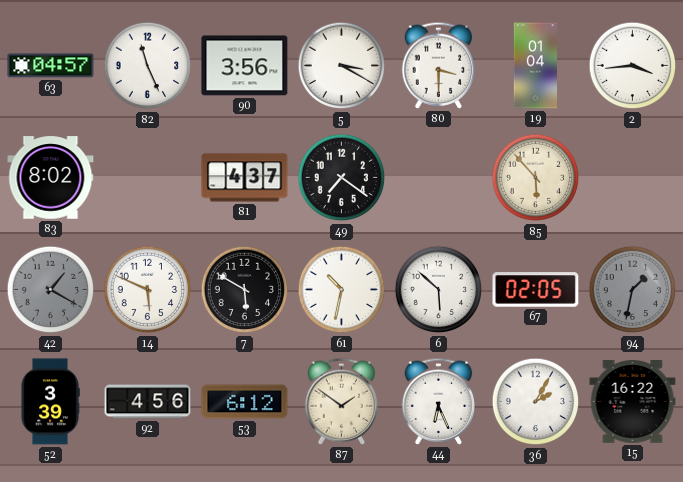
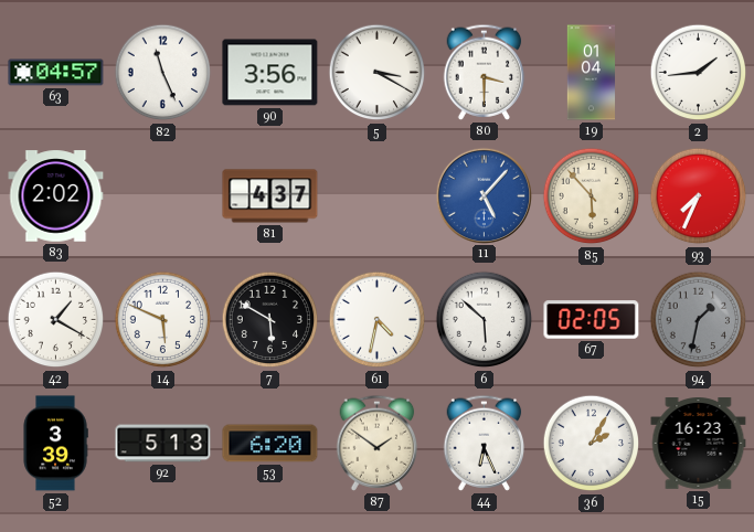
2: 3:44 -> 1:44 (699, 73)
83: 8:02 -> 2:02 (56, 196)
49: 7:21 -> none (342, 178)
11: none -> 5:07 (484, 195)
93: none -> 7:34 (699, 196)
42 dial: grey -> white (56, 320)
61: 10:32 -> 4:32 (378, 320)
92: 4:56 -> 5:13 (163, 444)
53: 6:12 -> 6:20 (270, 444)
15: 16:22 -> 16:23 (699, 444)
